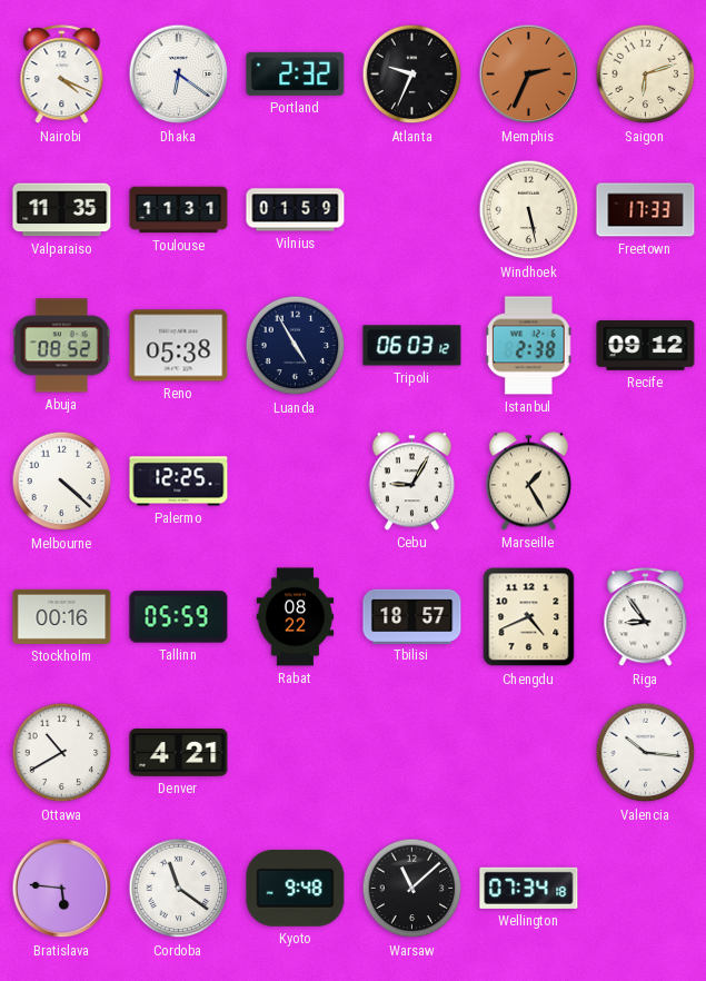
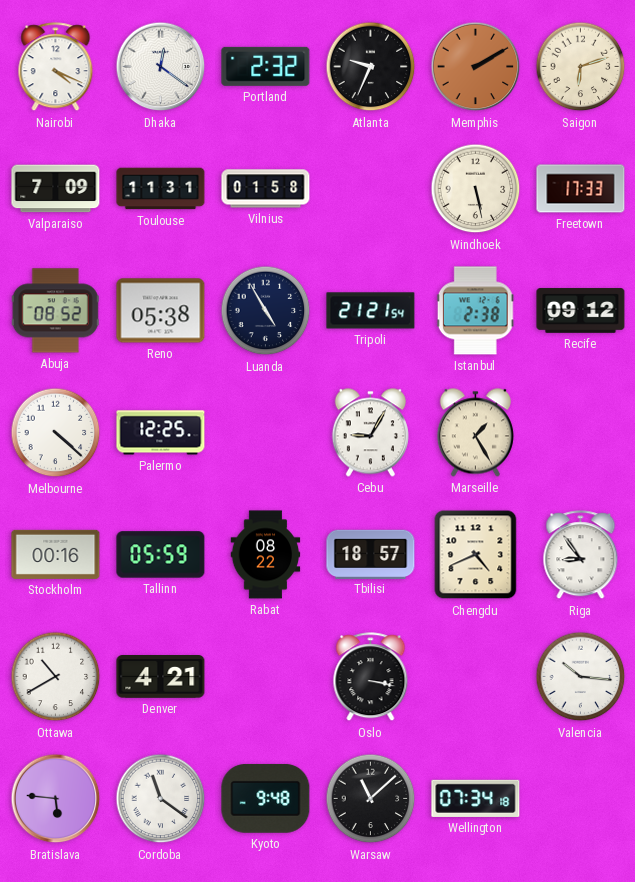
Dhaka: 6:21 -> 12:21 (161, 67)
Memphis: 2:34 -> 2:10 (476, 67)
Valparaiso: 11:35 -> 7:09 (56, 189)
Vilnius: 01:59 -> 01:58 (266, 189)
Tripoli: 06:03 -> 21:21 (371, 311)
Oslo: none -> 3:17 (371, 677)
